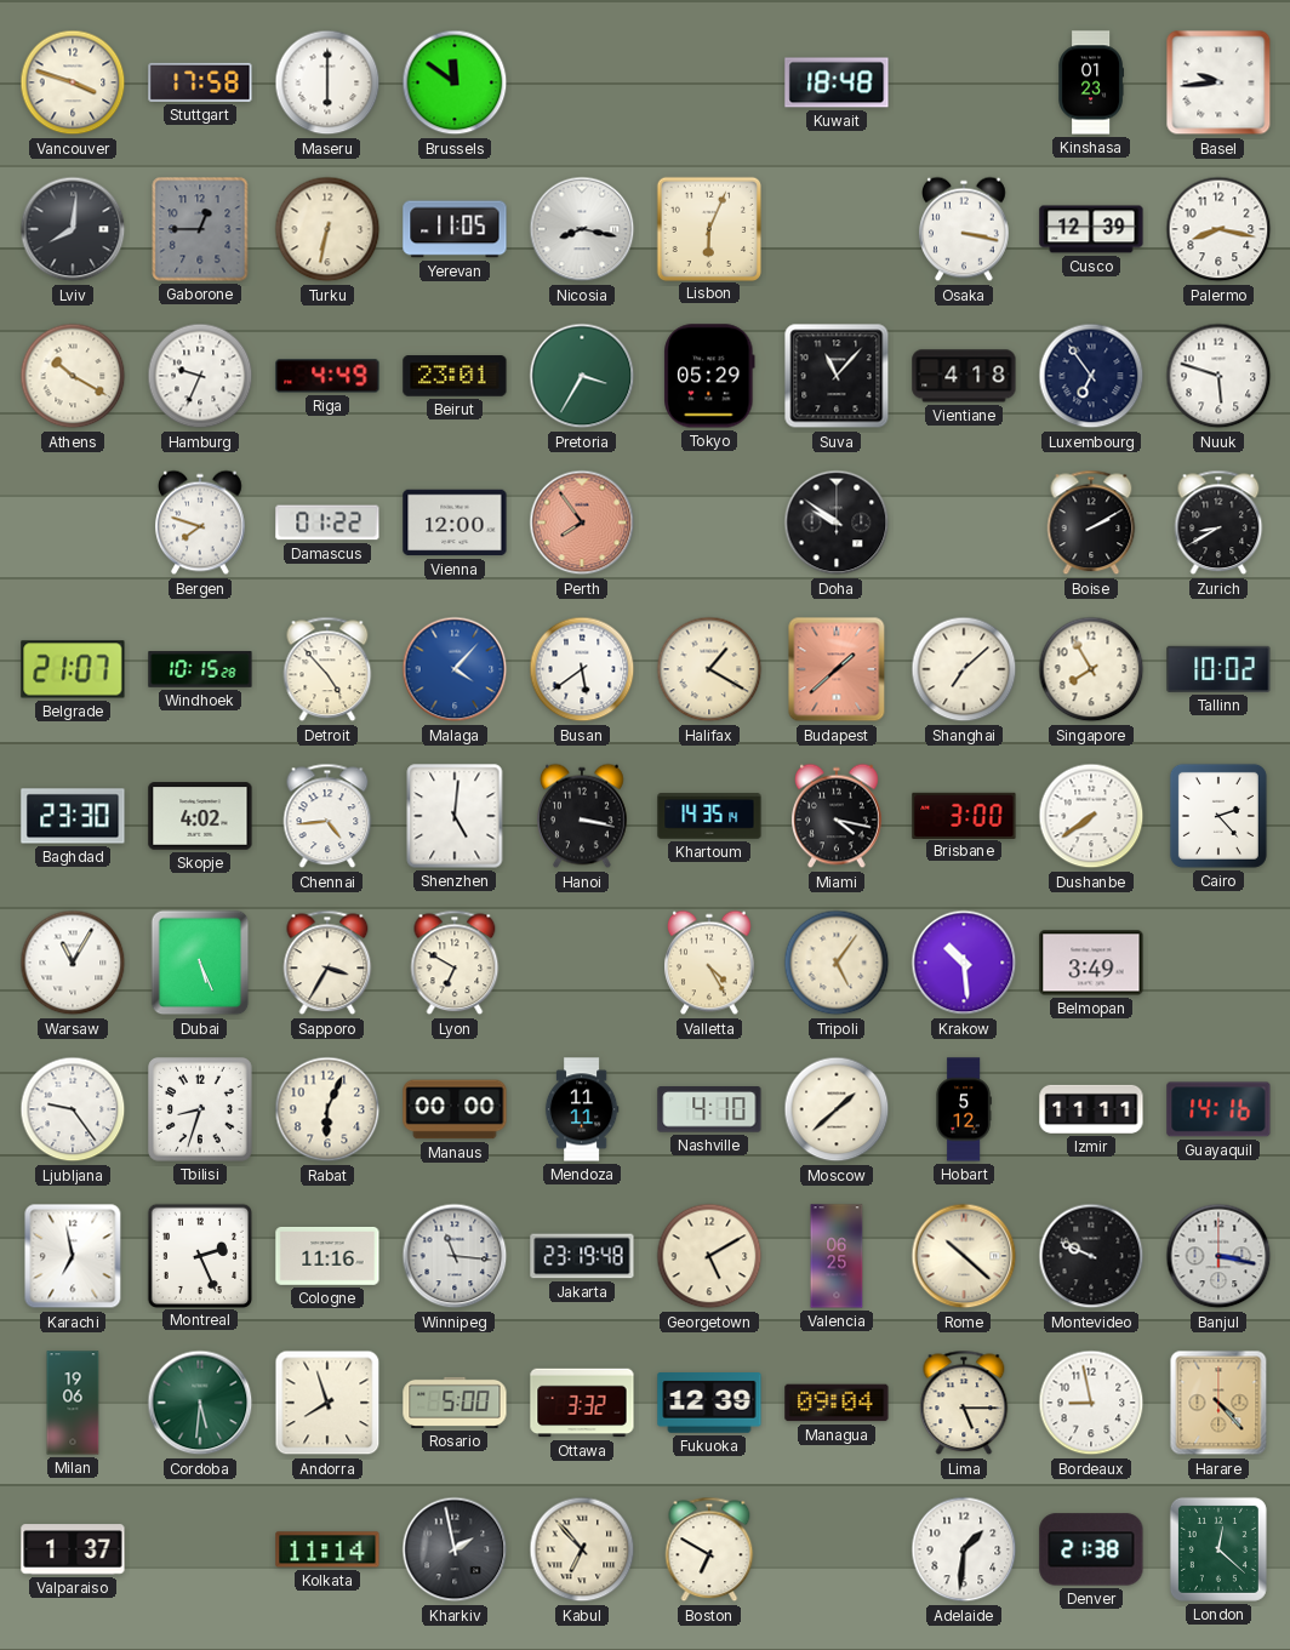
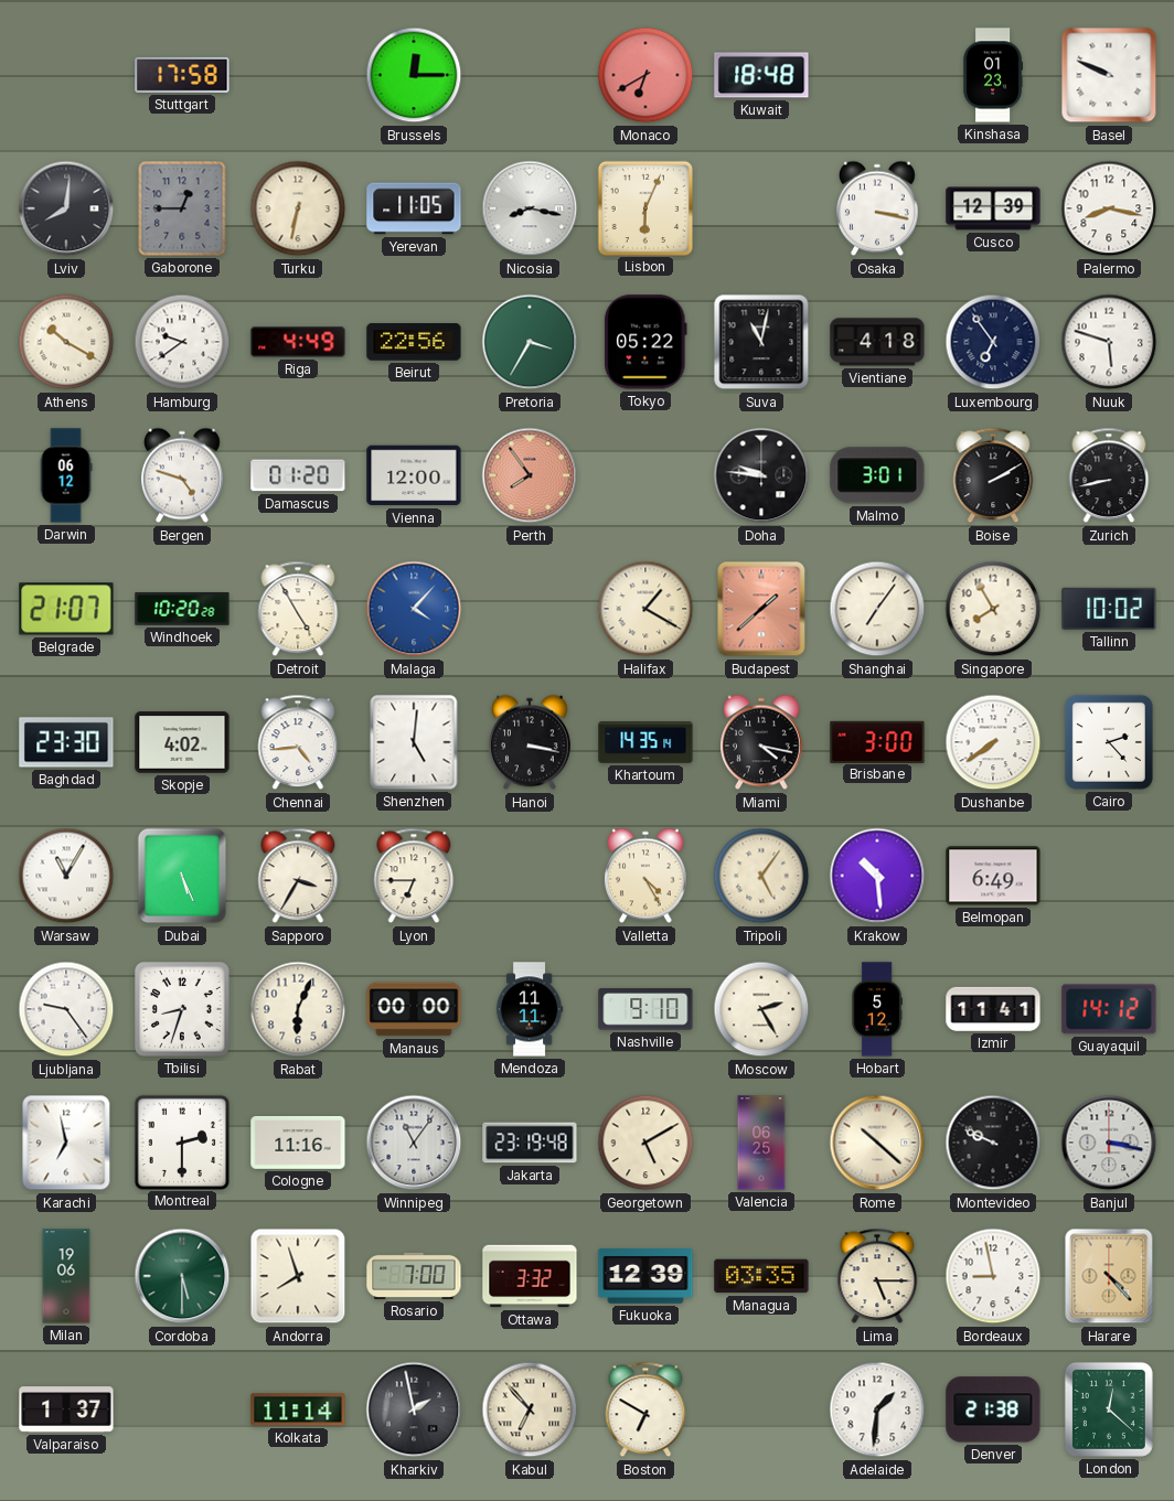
Vancouver: 3:48 -> none (73, 82)
Maseru: 6:00 -> none (327, 82)
Brussels: 11:51 -> 12:15 (414, 75)
Monaco: none -> 6:40 (645, 75)
Basel: 9:44 -> 9:49 (1109, 75)
Hamburg: 9:34 -> 9:39 (182, 342)
Beirut: 23:01 -> 22:56 (414, 342)
Tokyo: 05:29 -> 05:22 (645, 342)
Suva: 11:07 -> 11:02 (761, 342)
Darwin: none -> 06:12 (66, 475)
Bergen: 7:48 -> 4:48 (183, 475)
Damascus: 01:22 -> 01:20 (298, 475)
Doha: 9:51 -> 9:46 (761, 475)
Malmo: none -> 3:01 (877, 475)
Zurich: 8:40 -> 8:43 (1109, 475)
Windhoek: 10:15 -> 10:20 (182, 609)
Detroit: 4:53 -> 4:55 (298, 609)
Busan: 5:39 -> none (582, 669)
Shanghai: 7:08 -> 7:06 (877, 609)
Lyon: 6:50 -> 6:45 (414, 876)
Belmopan: 3:49 -> 6:49 (993, 876)
Nashville: 4:10 -> 9:10 (645, 1009)
Moscow: 1:38 -> 2:25 (761, 1009)
Izmir: 11:11 -> 11:41 (993, 1009)
Guayaquil: 14:16 -> 14:12 (1109, 1009)
Montreal: 2:26 -> 2:30 (181, 1141)
Winnipeg: 11:16 -> 11:06 (414, 1143)
Cordoba: 5:31 -> 5:30 (182, 1276)
Rosario: 5:00 -> 7:00 (414, 1276)
Managua: 09:04 -> 03:35 (761, 1276)
